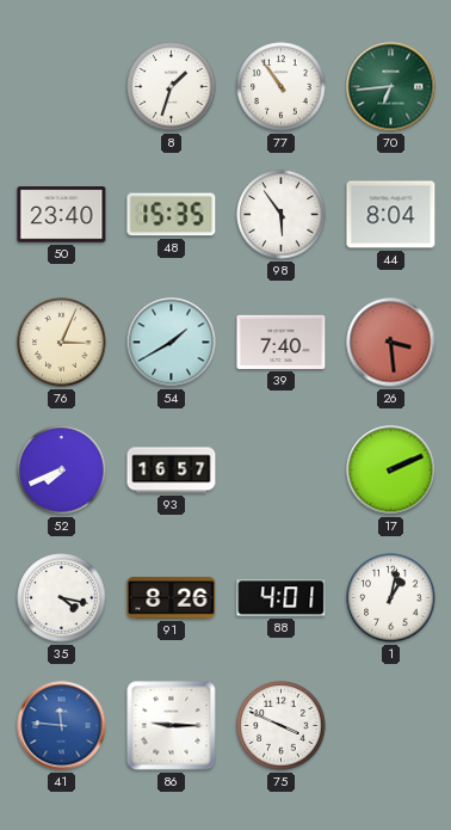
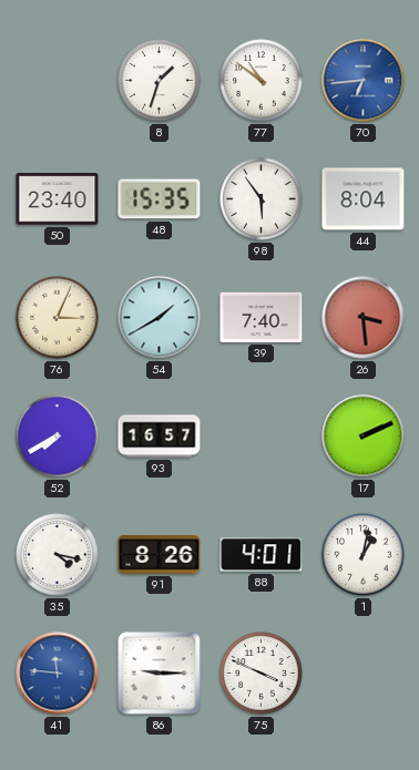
77: 10:54 -> 10:51 (262, 81)
70 dial: green -> blue (364, 81)
52: 7:41 -> 7:40 (58, 437)
